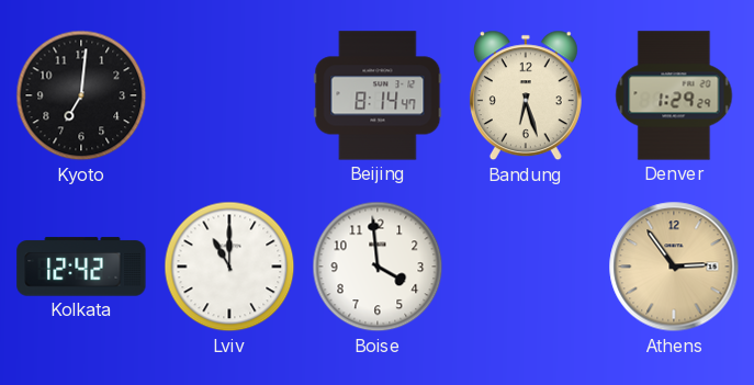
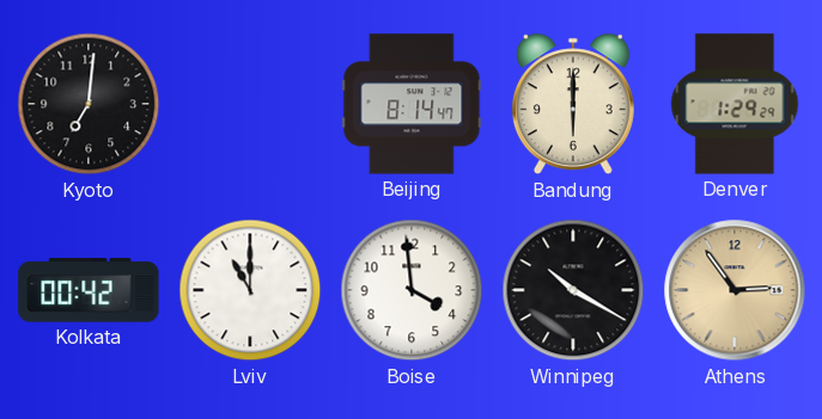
Bandung: 6:27 -> 6:00 (573, 104)
Kolkata: 12:42 -> 00:42 (89, 290)
Winnipeg: none -> 10:20 (573, 290)
